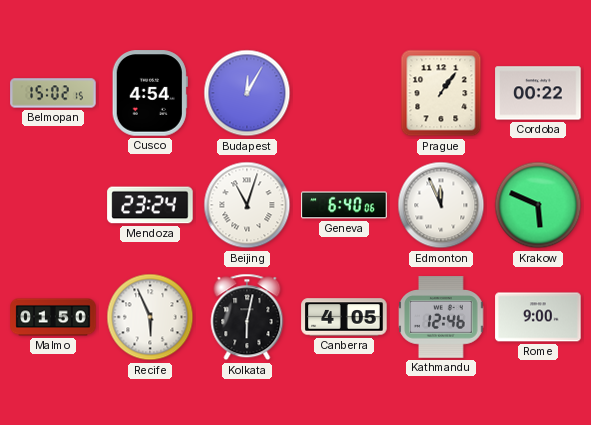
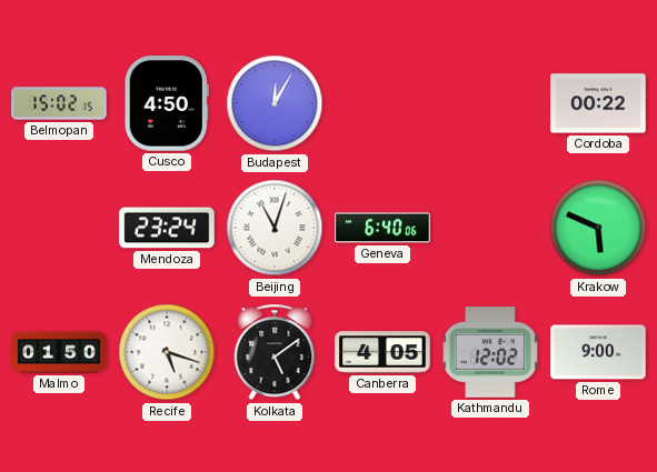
Cusco: 4:54 -> 4:50 (167, 103)
Prague: 1:06 -> none (441, 93)
Edmonton: 11:56 -> none (441, 205)
Recife: 5:56 -> 5:18 (167, 352)
Kolkata: 6:02 -> 5:09 (275, 352)
Kathmandu: 12:46 -> 12:02 (490, 352)
